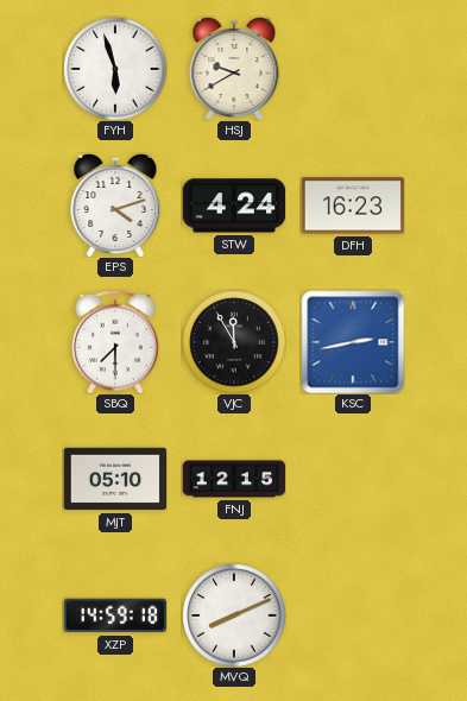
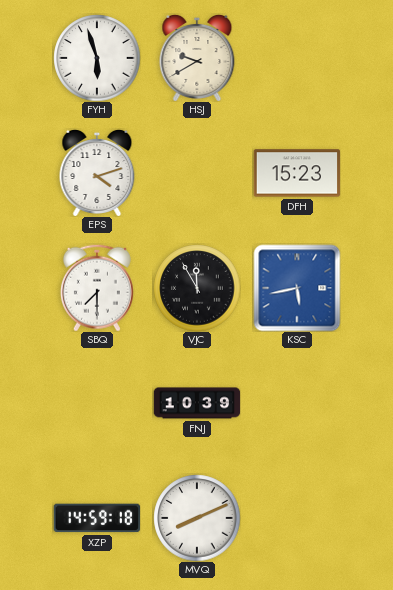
STW: 4:24 -> none (234, 206)
DFH: 16:23 -> 15:23 (297, 173)
KSC: 2:43 -> 5:43 (297, 288)
MJT: 05:10 -> none (115, 479)
FNJ: 12:15 -> 10:39 (197, 403)
